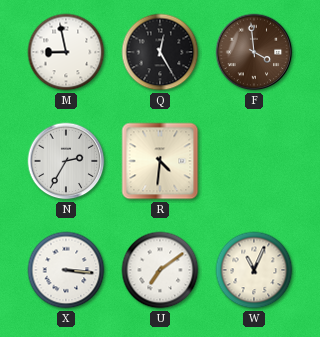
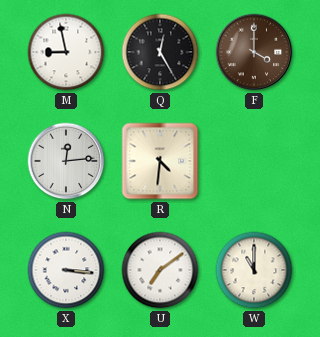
F: 3:59 -> 4:00 (254, 52)
N: 2:35 -> 12:14 (66, 161)
W: 11:04 -> 11:00 (254, 270)
